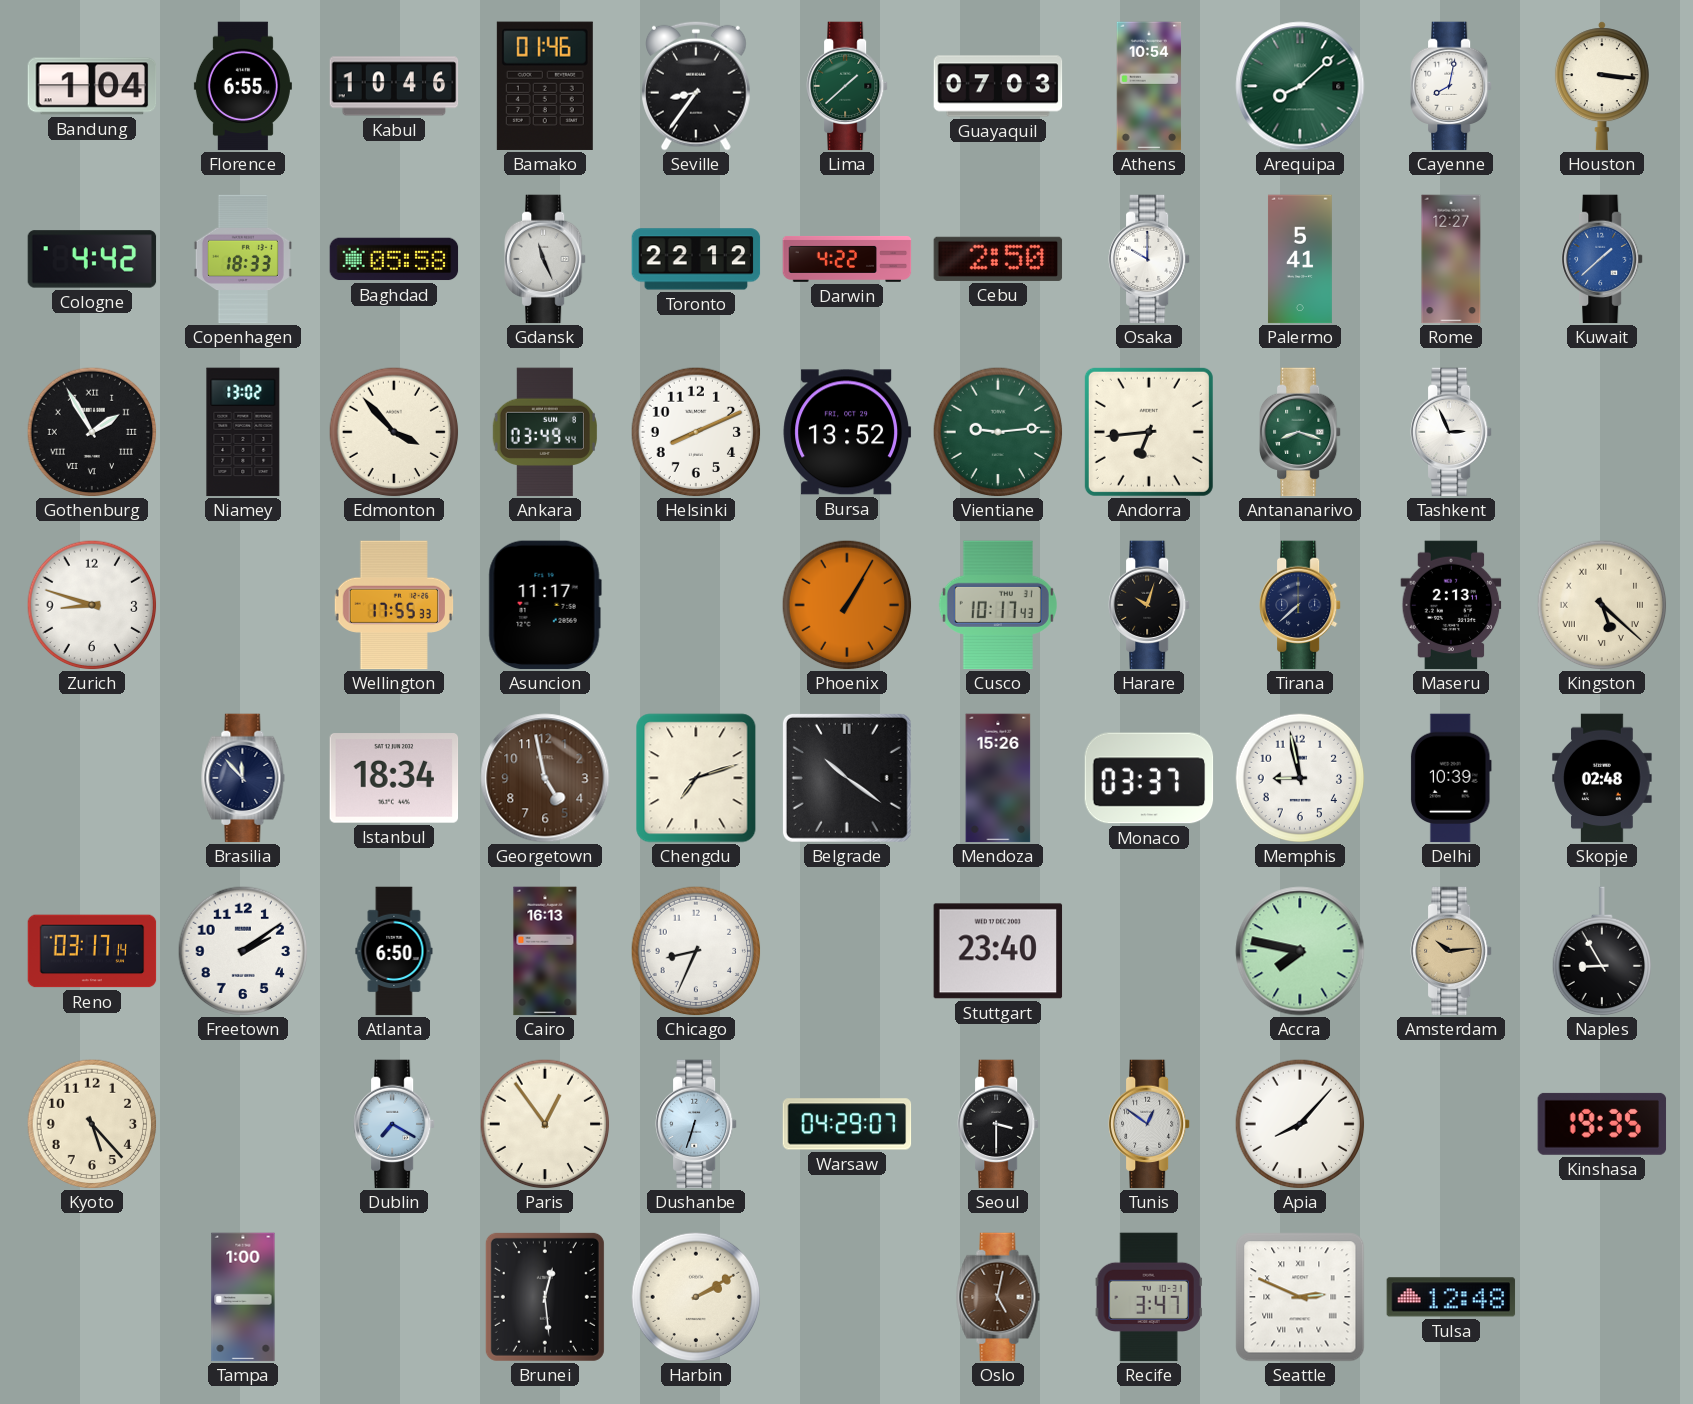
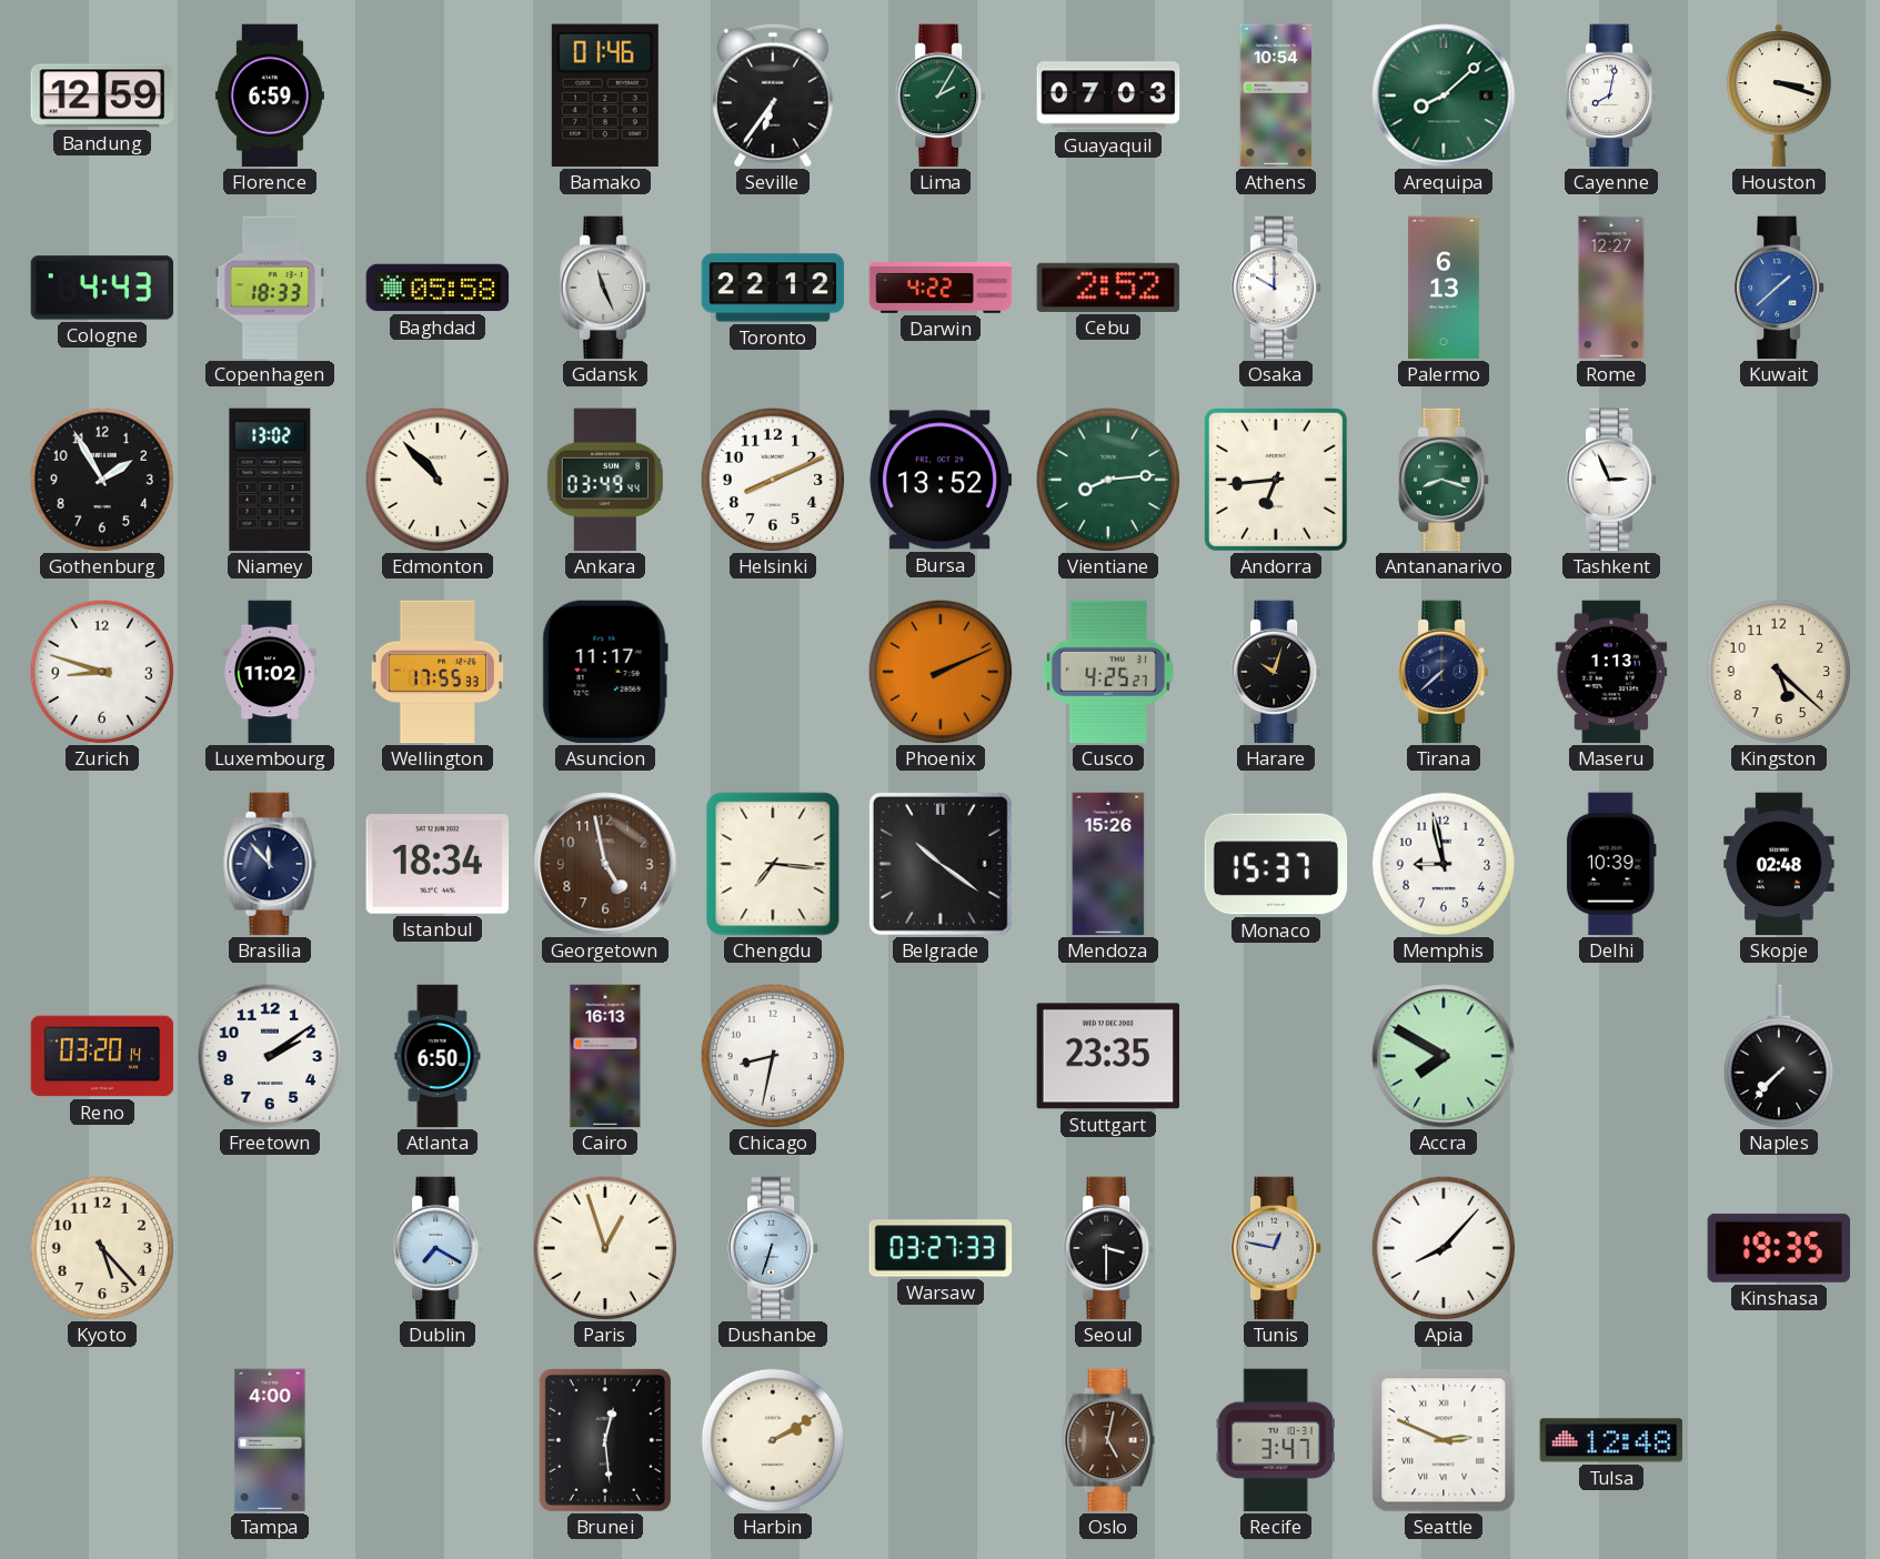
Bandung: 1:04 -> 12:59 (102, 95)
Florence: 6:55 -> 6:59 (270, 95)
Kabul: 10:46 -> none (394, 86)
Seville: 8:36 -> 6:36 (774, 95)
Lima: 1:38 -> 2:05 (942, 95)
Houston: 3:16 -> 3:18 (1779, 95)
Cologne: 4:42 -> 4:43 (102, 288)
Cebu: 2:50 -> 2:52 (1108, 288)
Palermo: 5:41 -> 6:13 (1444, 288)
Gothenburg numerals: Roman -> Arabic (102, 480)
Edmonton: 3:53 -> 10:53 (438, 480)
Vientiane: 9:14 -> 8:14 (1108, 480)
Luxembourg: none -> 11:02 (270, 672)
Phoenix: 1:05 -> 2:11 (941, 672)
Cusco: 10:17 -> 4:25 (1108, 672)
Maseru: 2:13 -> 1:13 (1611, 672)
Kingston numerals: Roman -> Arabic (1779, 672)
Chengdu: 7:12 -> 7:16 (773, 864)
Monaco: 03:37 -> 15:37 (1276, 864)
Reno: 03:17 -> 03:20 (102, 1056)
Chicago: 8:34 -> 8:32 (773, 1056)
Stuttgart: 23:40 -> 23:35 (1108, 1056)
Accra: 7:47 -> 7:50 (1444, 1056)
Amsterdam: 10:14 -> none (1452, 951)
Naples: 8:55 -> 7:37 (1778, 1056)
Paris: 12:54 -> 12:57 (605, 1248)
Warsaw: 04:29 -> 03:27 (941, 1248)
Tunis: 12:51 -> 12:47 (1277, 1248)
Tampa: 1:00 -> 4:00 (270, 1440)
